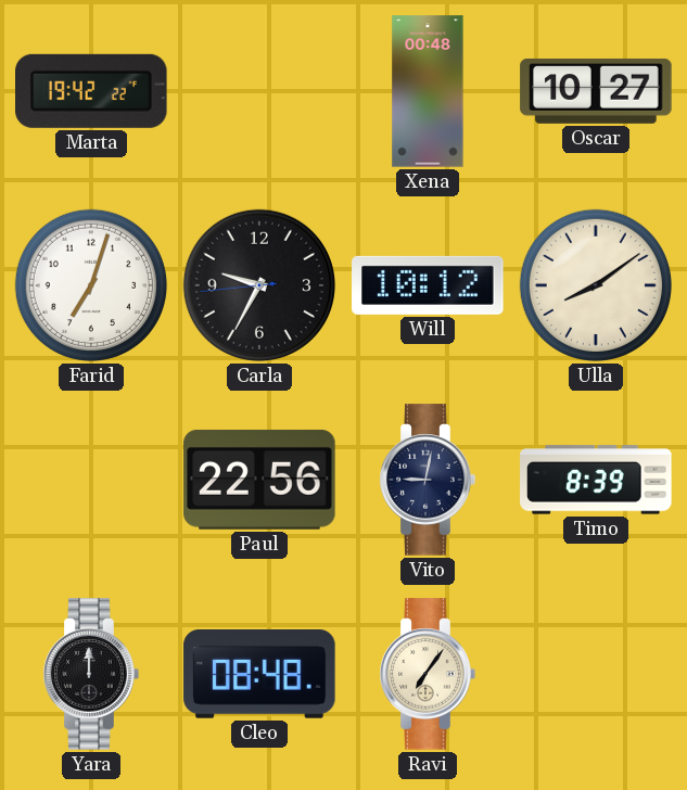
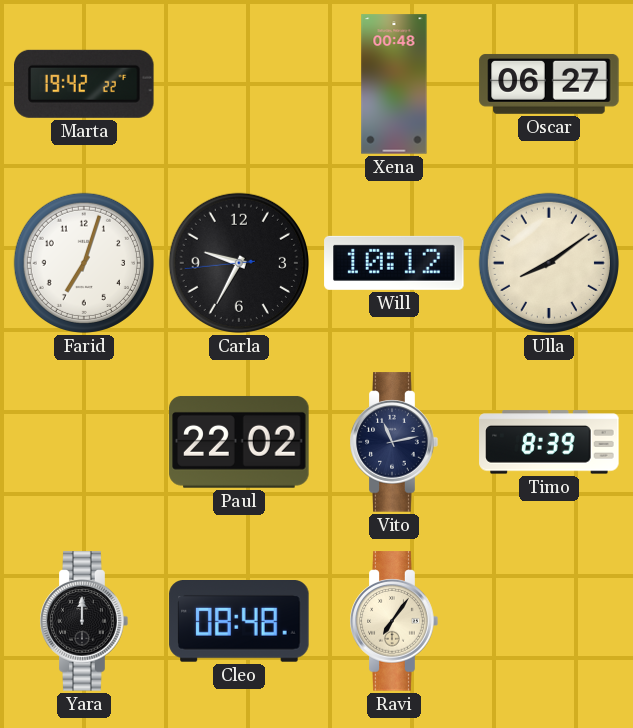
Oscar: 10:27 -> 06:27 (549, 84)
Paul: 22:56 -> 22:02 (239, 442)
Vito: 9:02 -> 11:13 (394, 442)
